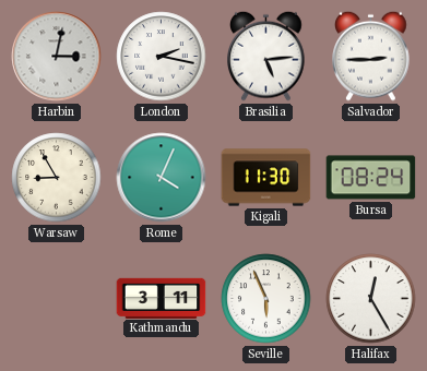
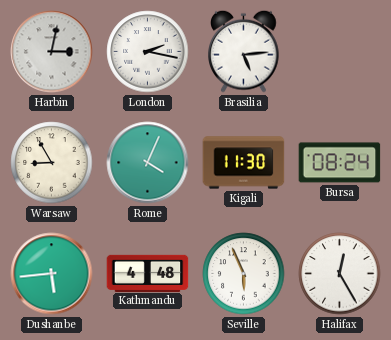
Salvador: 2:45 -> none (371, 56)
Dushanbe: none -> 5:44 (52, 274)
Kathmandu: 3:11 -> 4:48 (148, 273)
